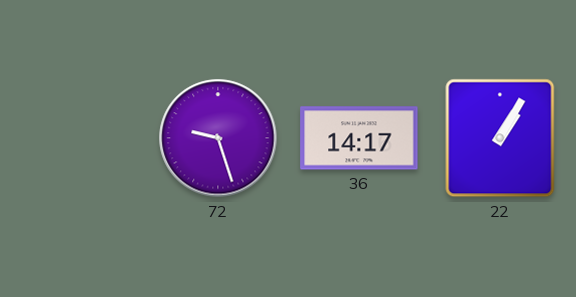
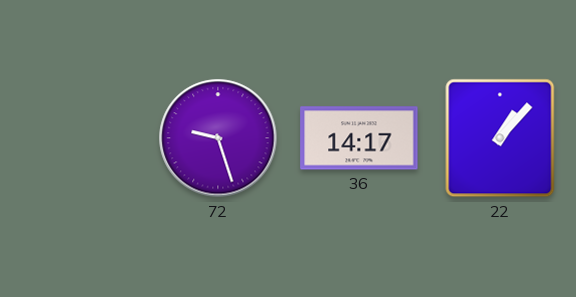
22: 1:05 -> 1:07 (500, 138)
